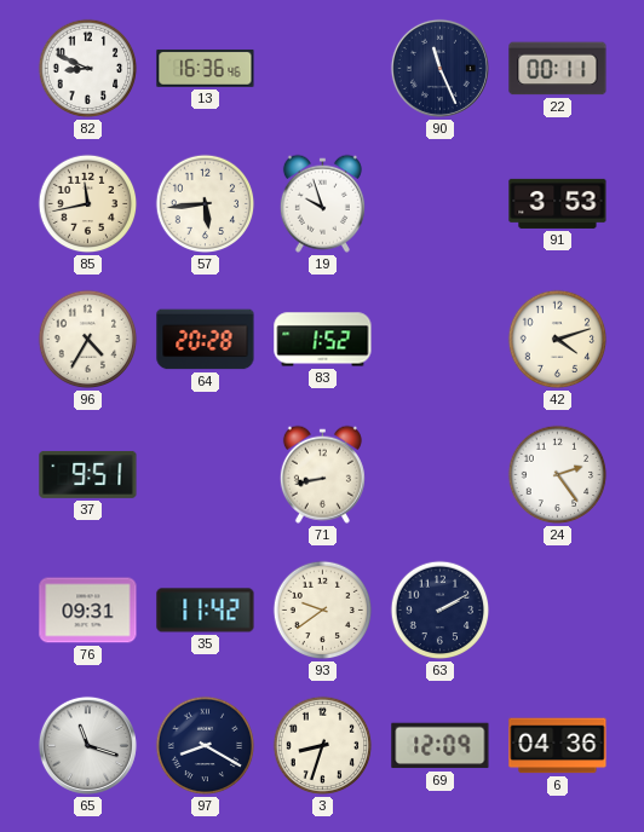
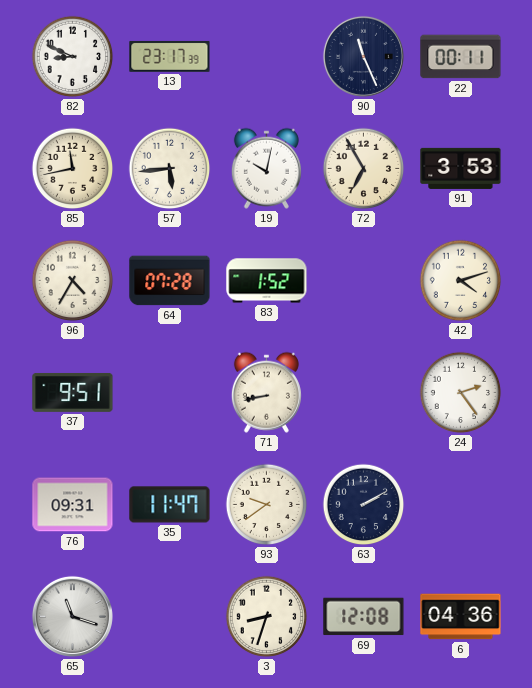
13: 16:36 -> 23:17 (170, 57)
19: 9:57 -> 10:02 (266, 168)
72: none -> 6:55 (364, 169)
64: 20:28 -> 07:28 (170, 281)
35: 11:42 -> 11:47 (170, 505)
97: 8:20 -> none (206, 746)
69: 12:09 -> 12:08 (364, 617)
